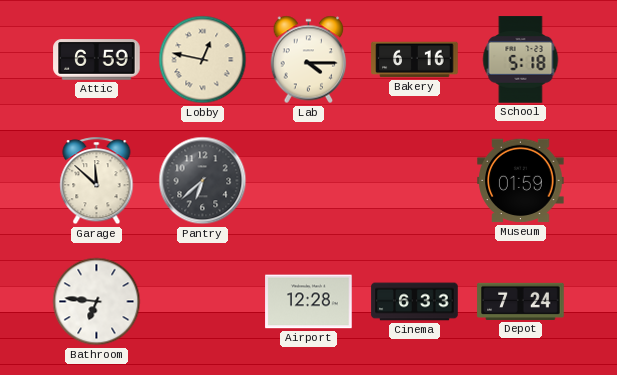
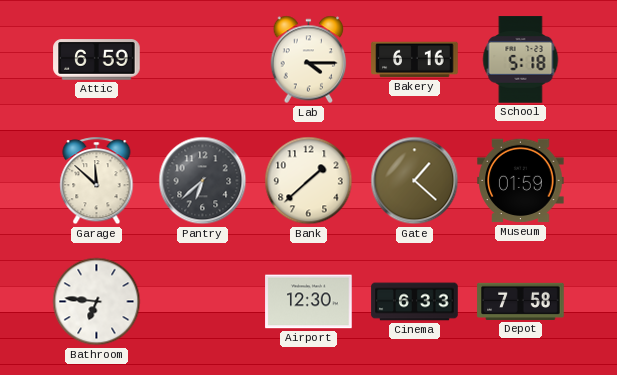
Lobby: 12:47 -> none (203, 60)
Bank: none -> 1:38 (309, 181)
Gate: none -> 1:22 (415, 181)
Airport: 12:28 -> 12:30 (309, 302)
Depot: 7:24 -> 7:58 (521, 301)
